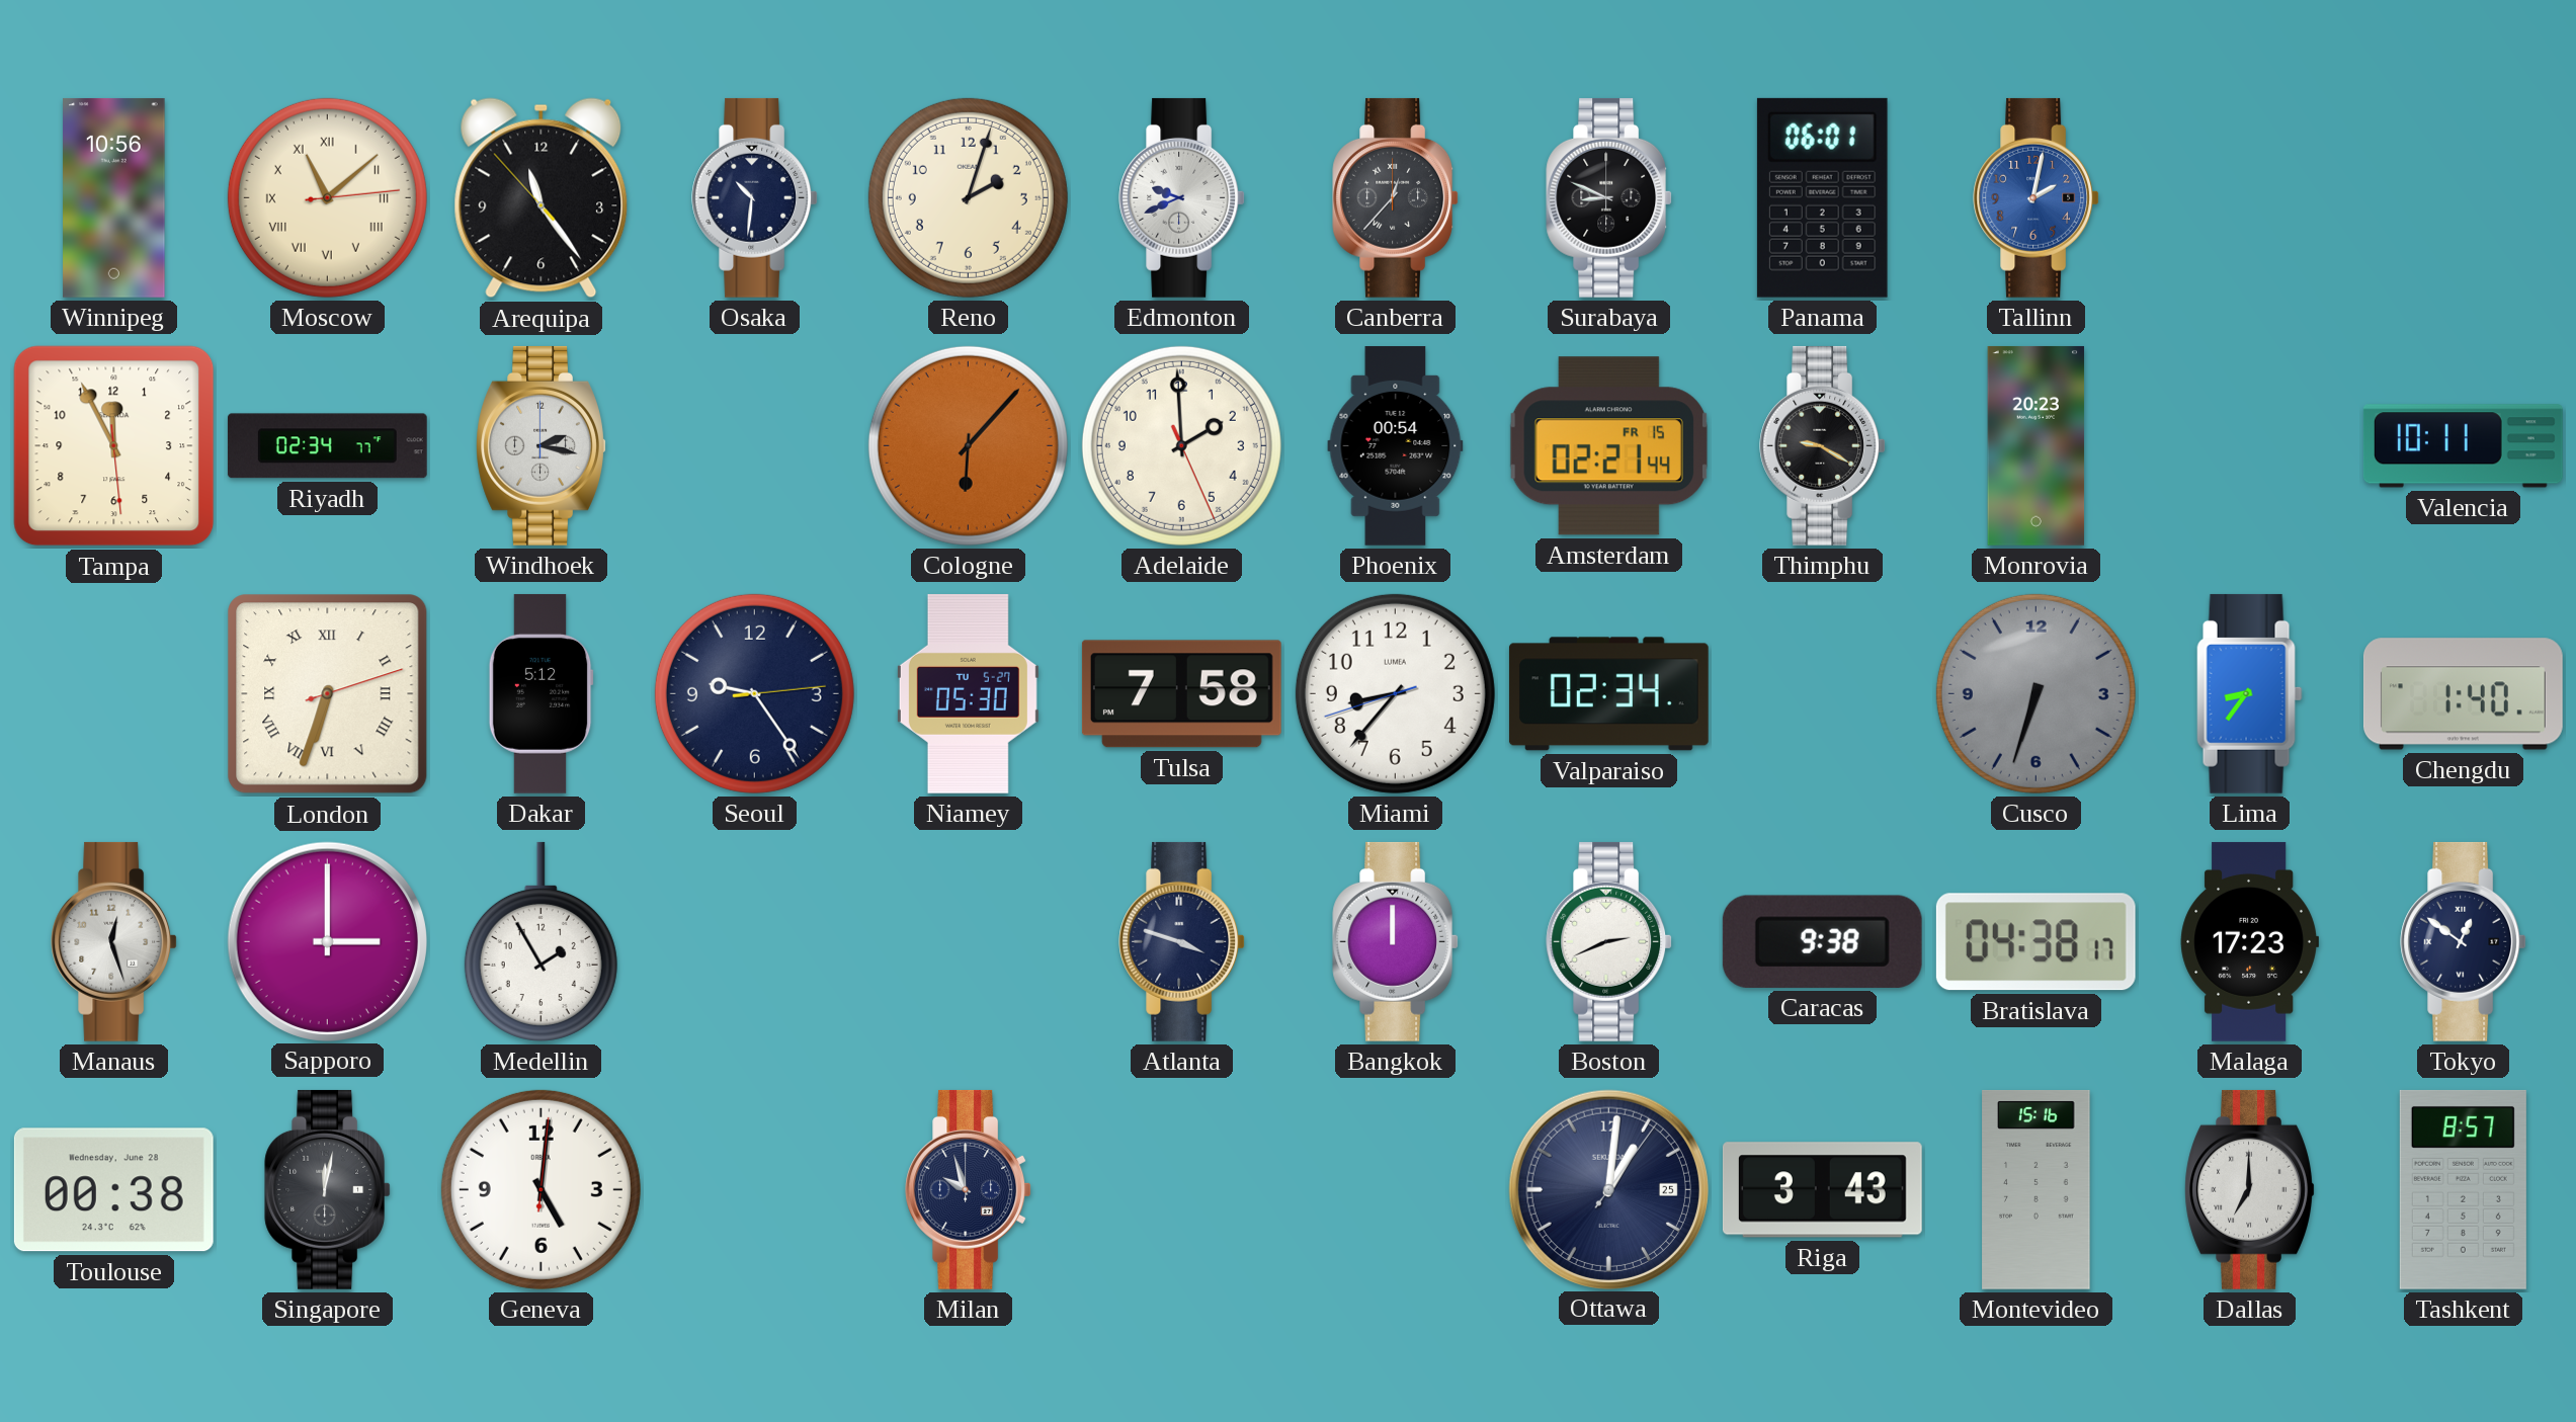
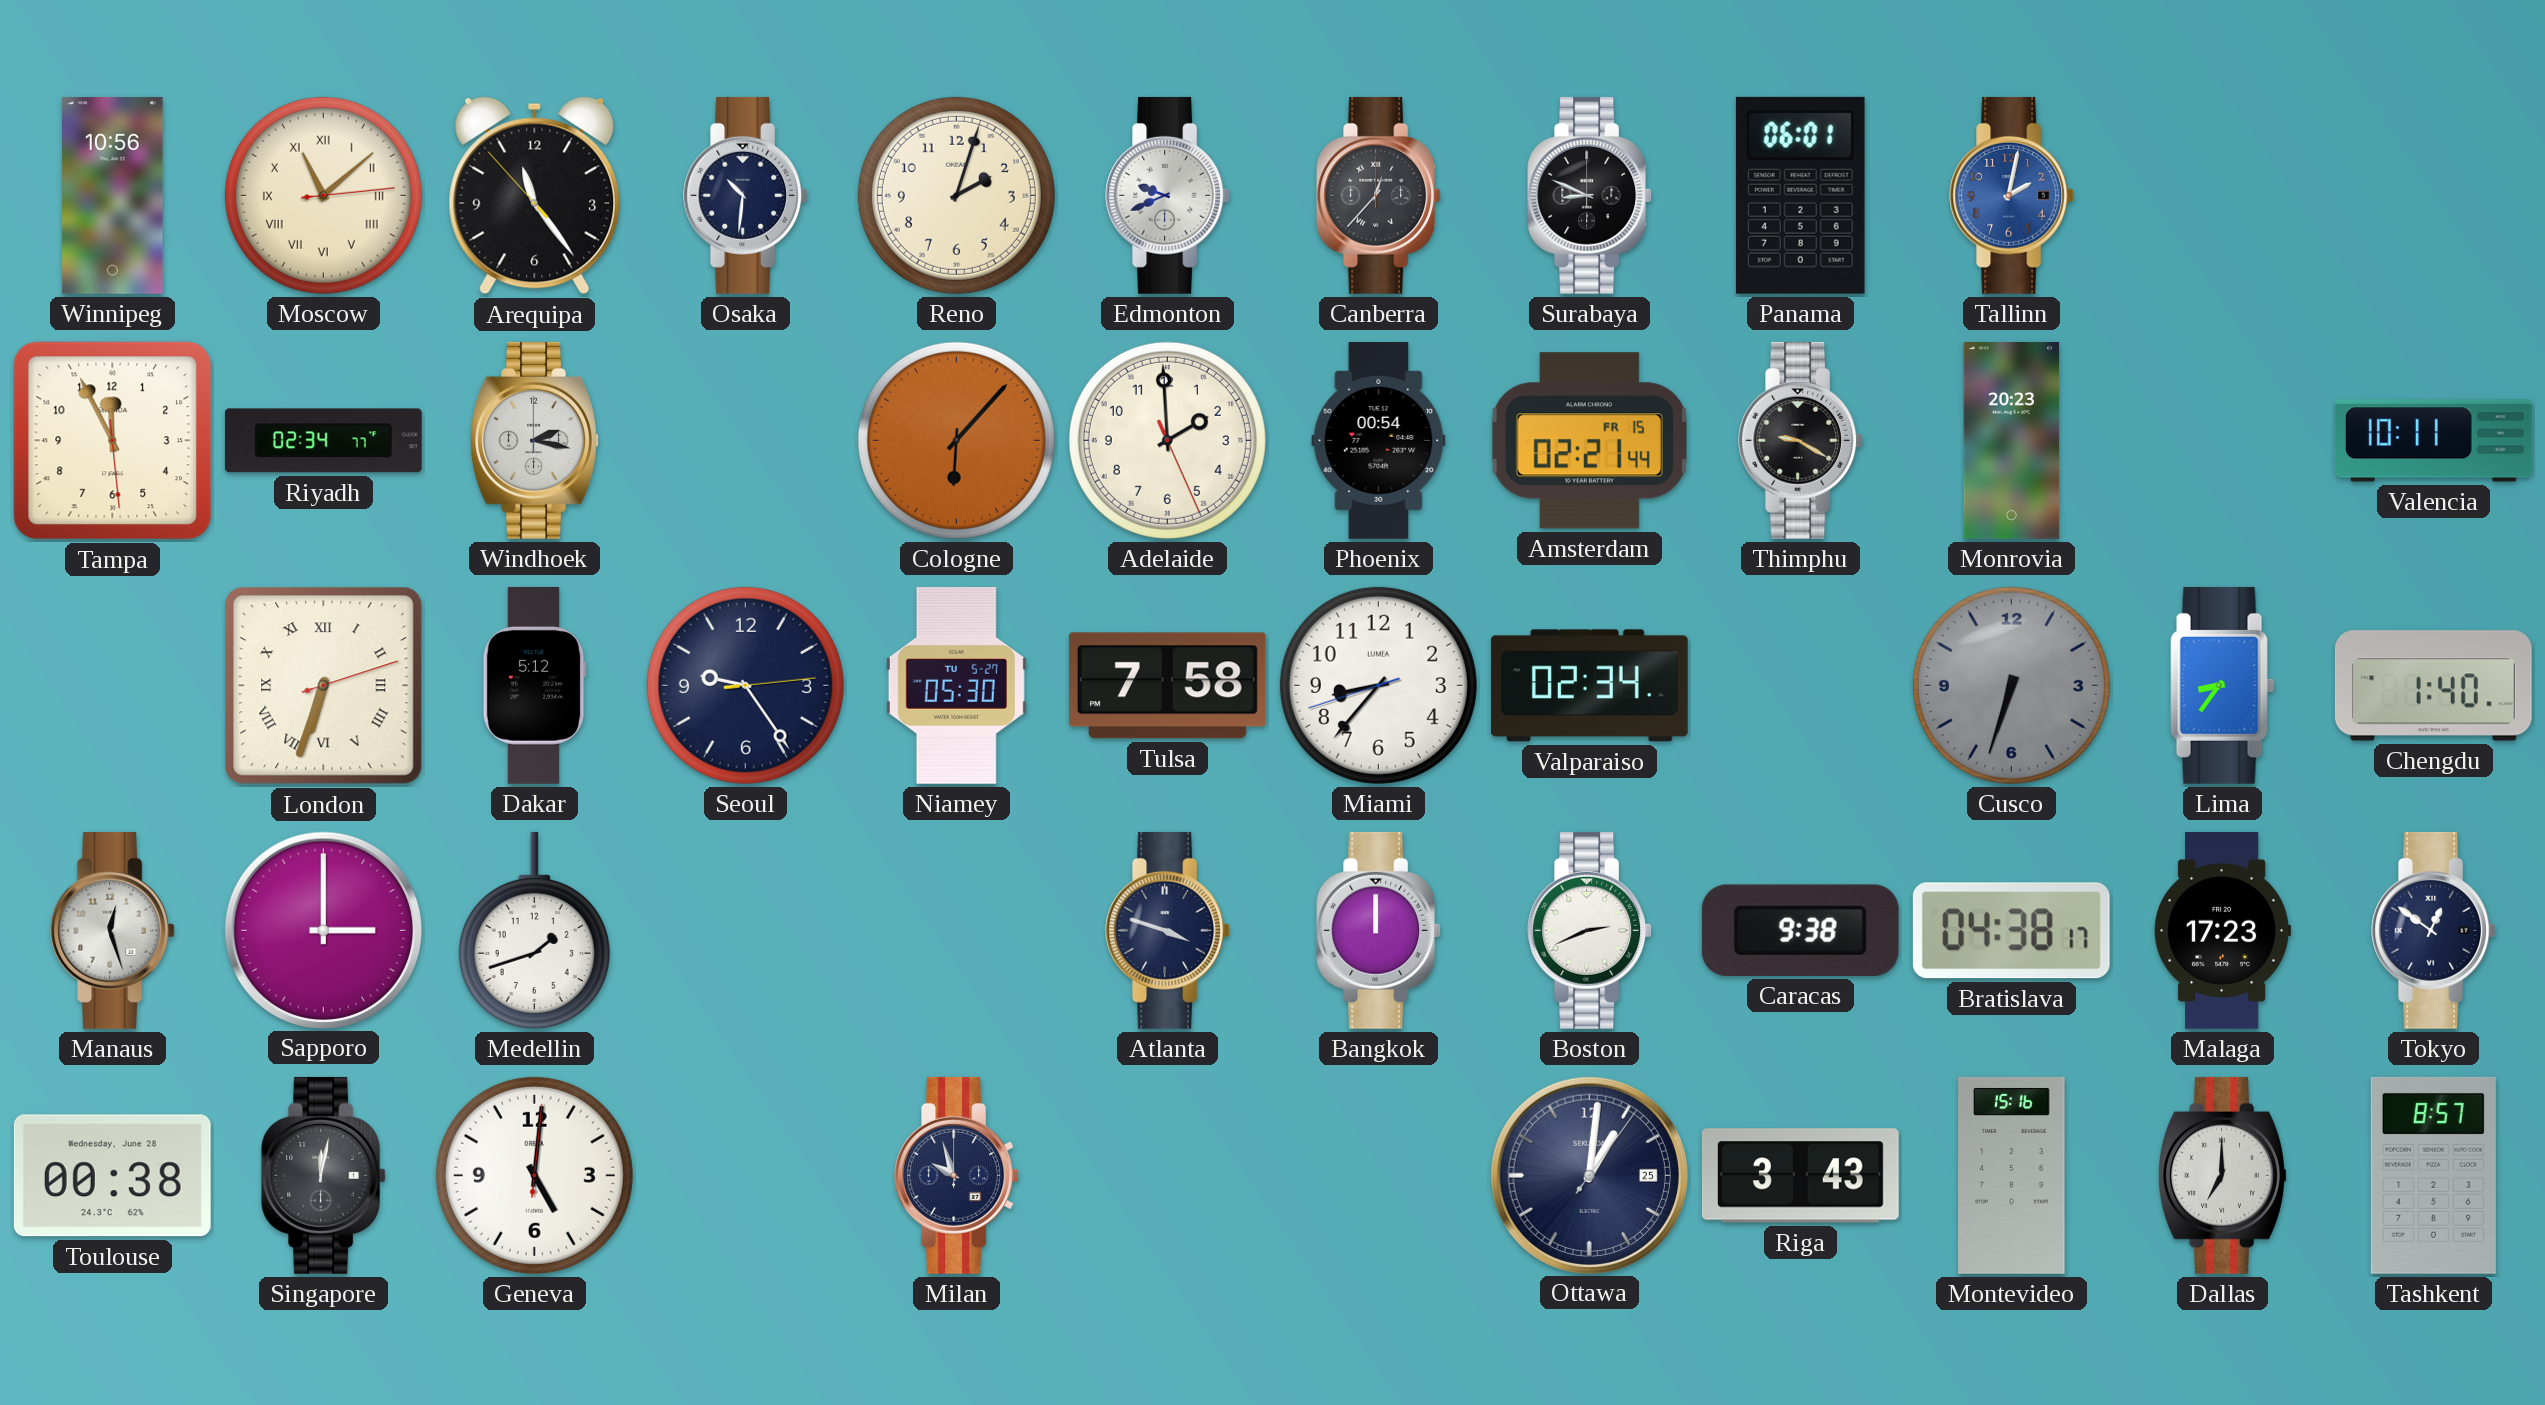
Medellin: 1:55 -> 1:42 (534, 930)
